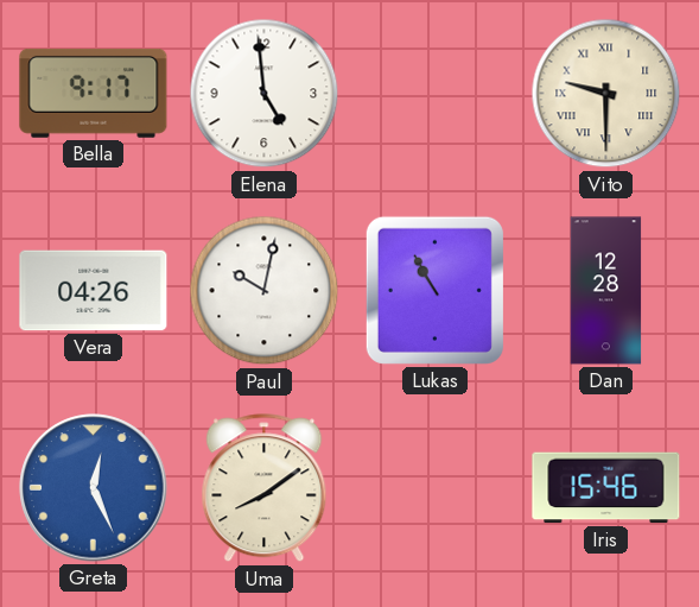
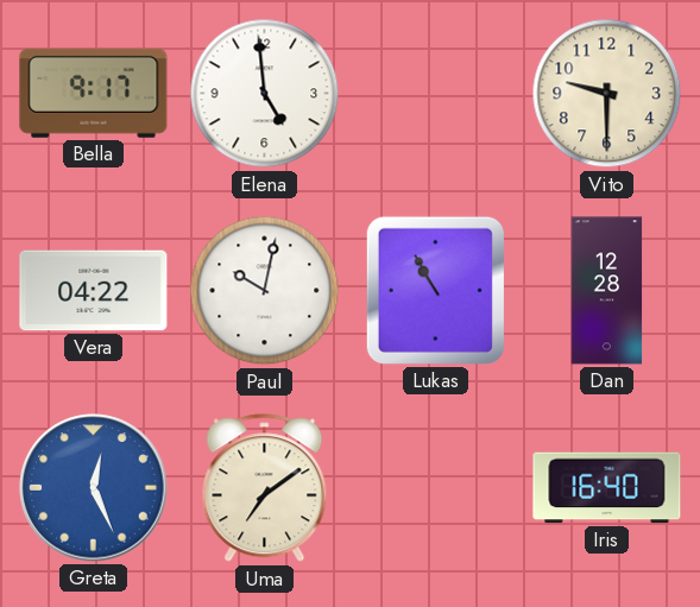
Vito numerals: Roman -> Arabic (607, 94)
Vera: 04:26 -> 04:22 (94, 291)
Uma: 8:09 -> 7:09 (265, 488)
Iris: 15:46 -> 16:40 (607, 488)
